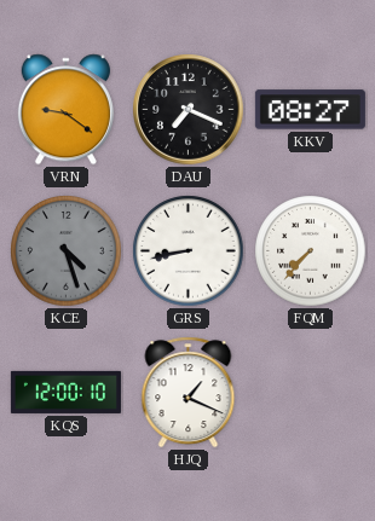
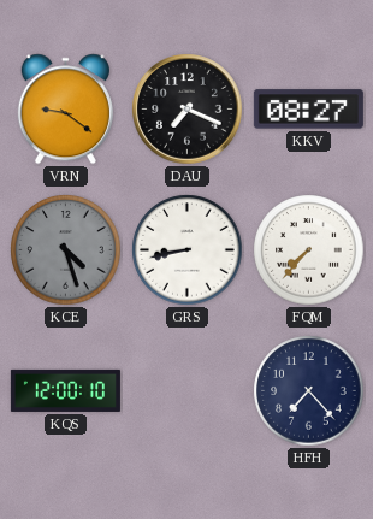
HJQ: 1:19 -> none (189, 393)
HFH: none -> 7:23 (309, 391)
